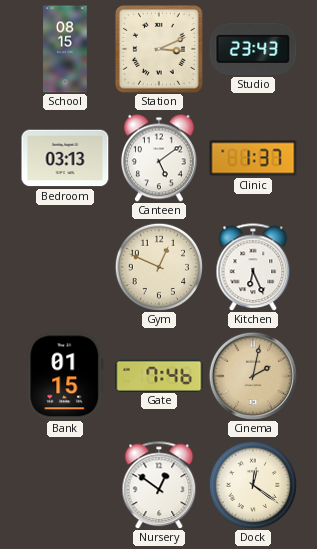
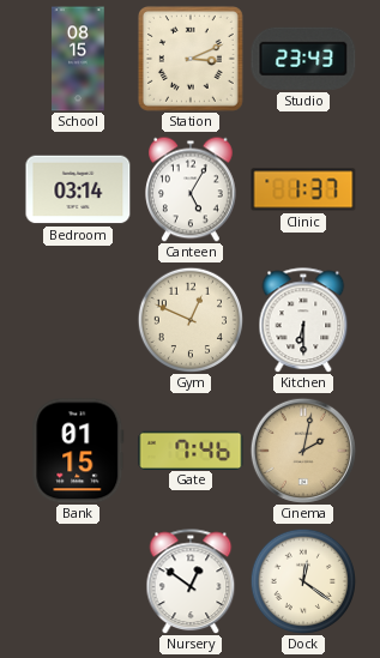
Bedroom: 03:13 -> 03:14 (78, 189)
Canteen: 5:09 -> 5:05 (192, 189)
Kitchen: 6:26 -> 6:30 (303, 320)
